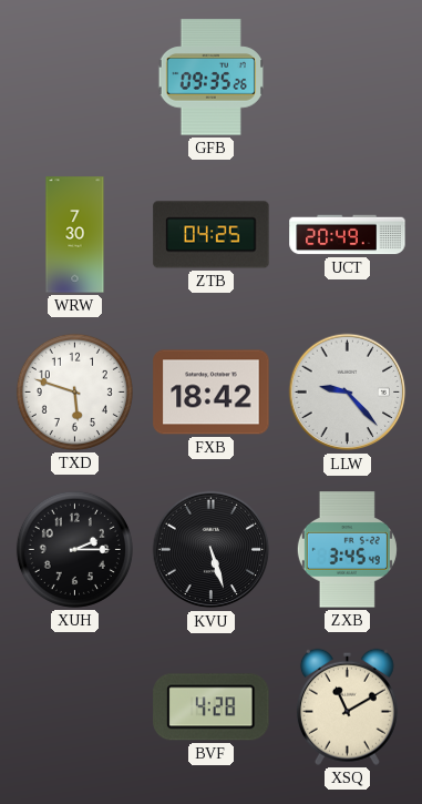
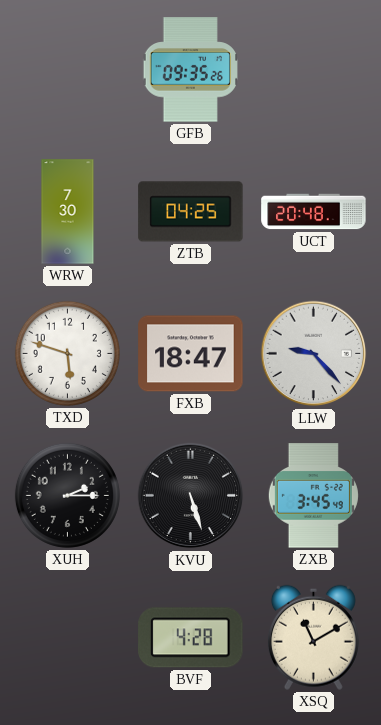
UCT: 20:49 -> 20:48 (314, 212)
FXB: 18:42 -> 18:47 (191, 354)
